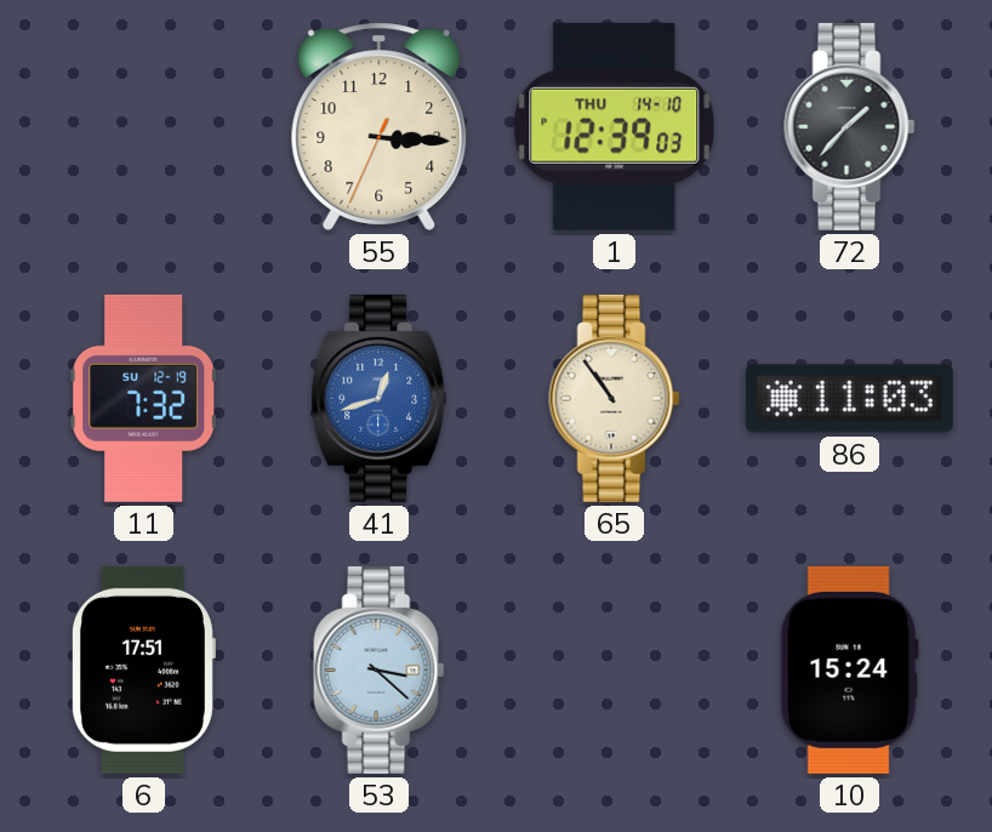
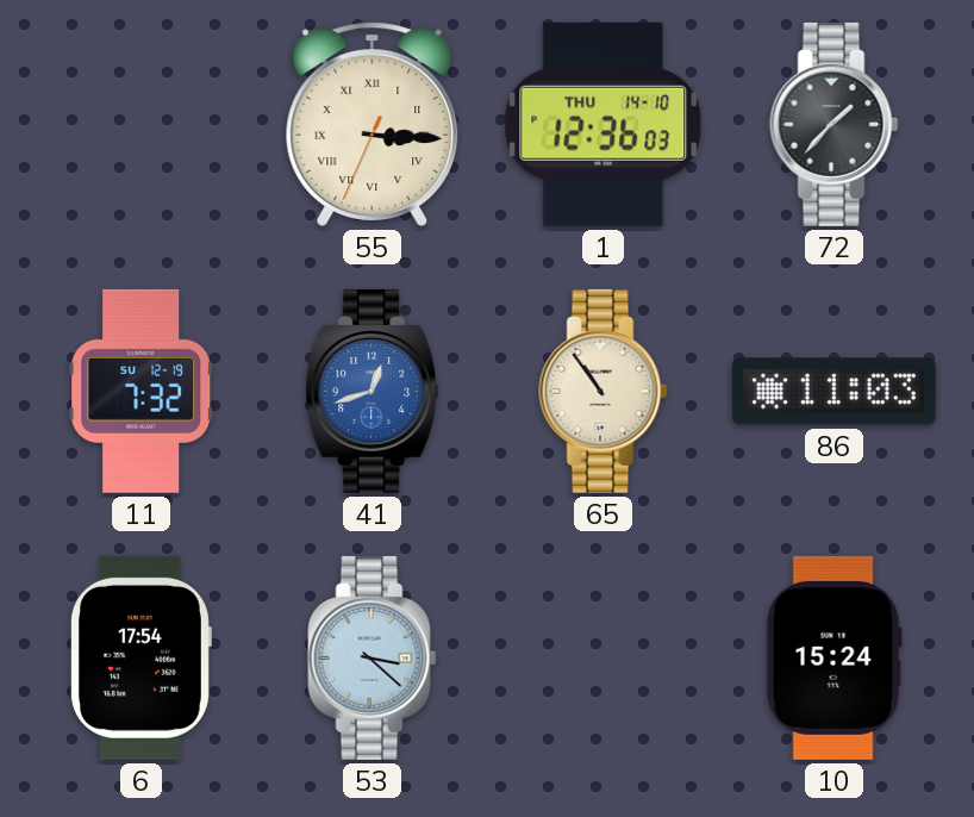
55 numerals: Arabic -> Roman (373, 124)
1: 12:39 -> 12:36 (604, 124)
6: 17:51 -> 17:54 (141, 657)
